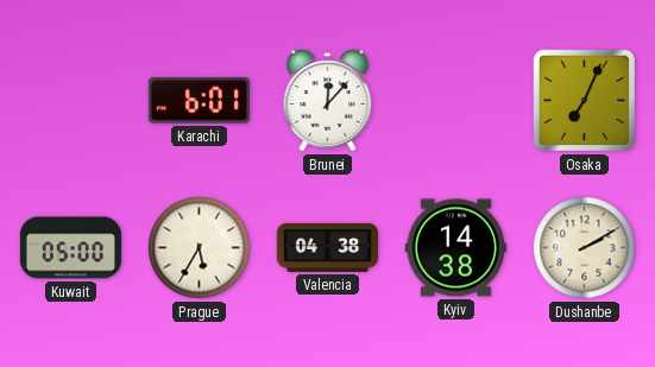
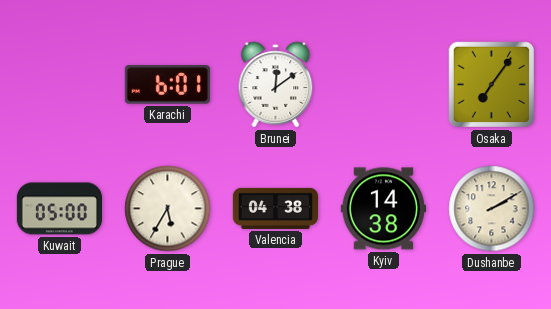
Brunei: 12:07 -> 12:09 (276, 85)
Osaka: 7:04 -> 7:06 (491, 85)
